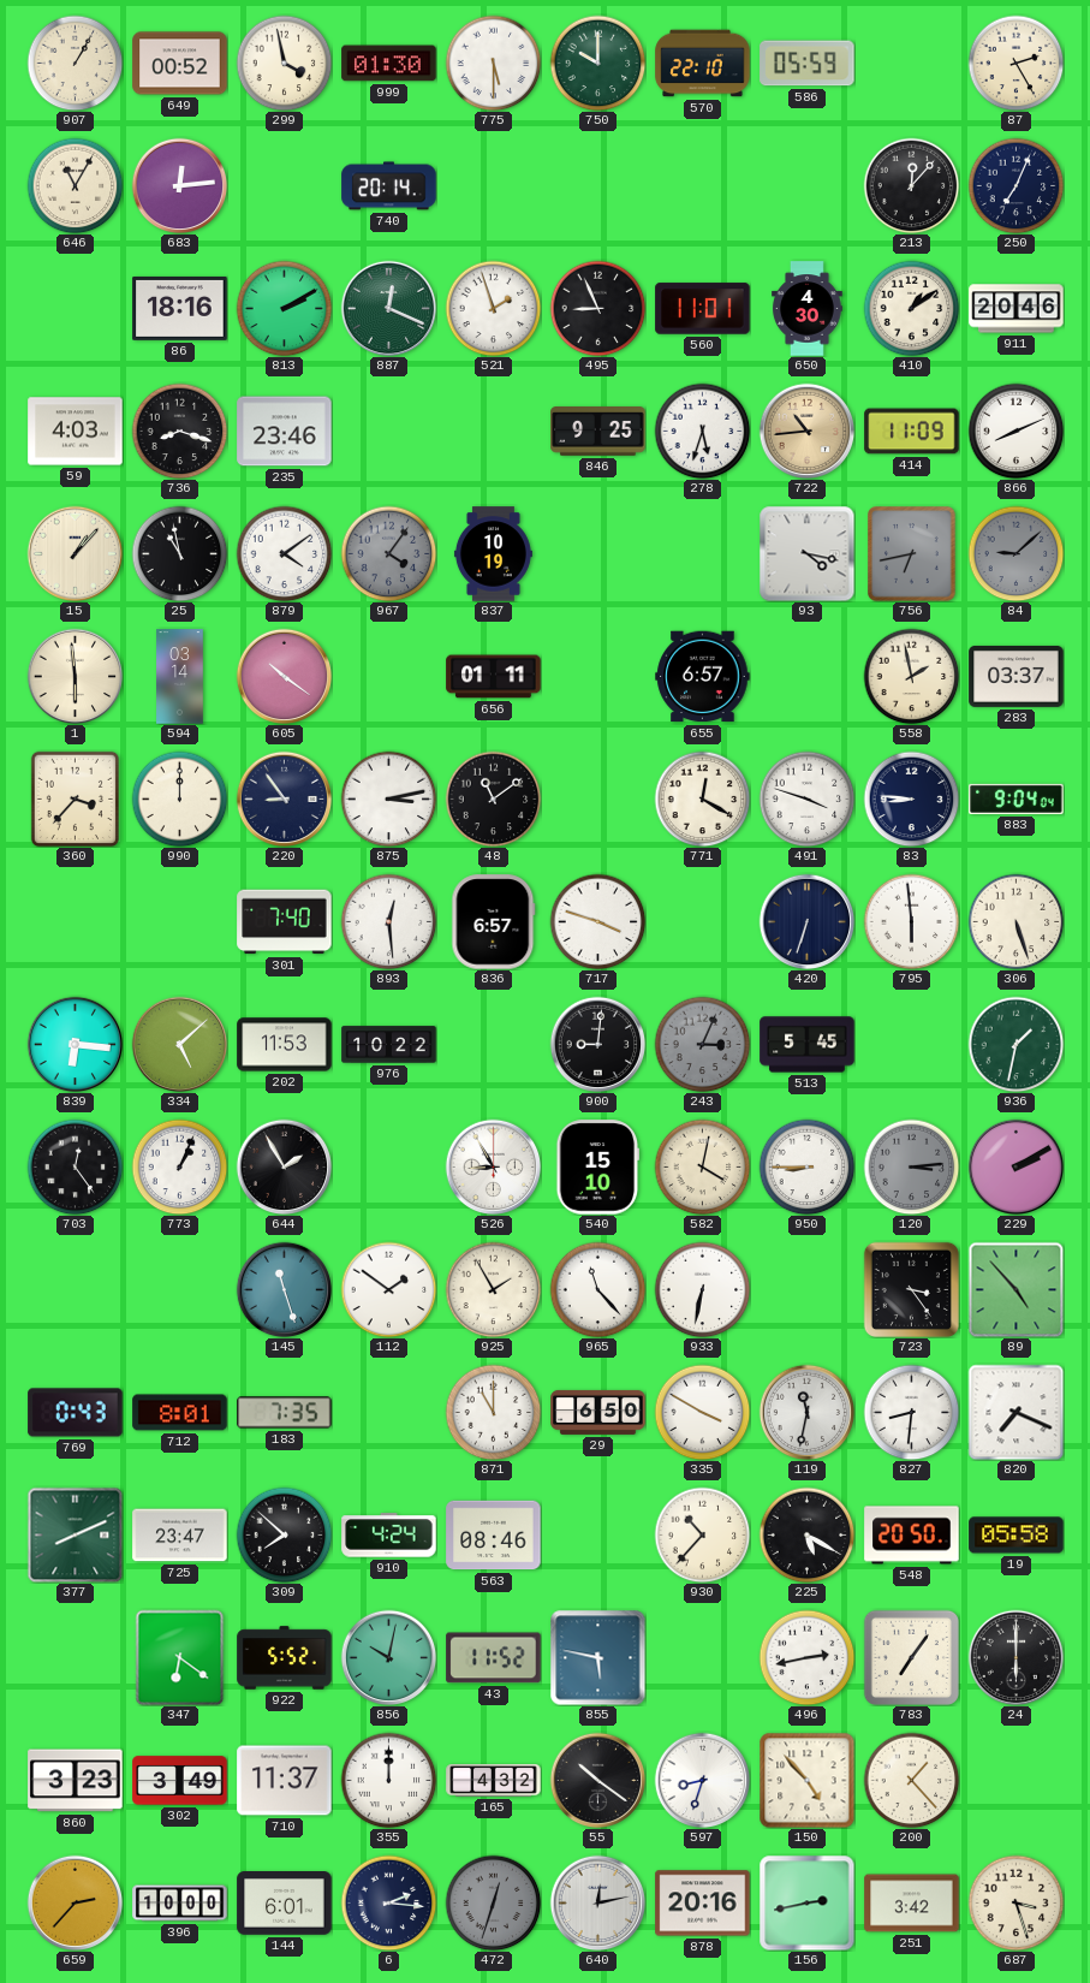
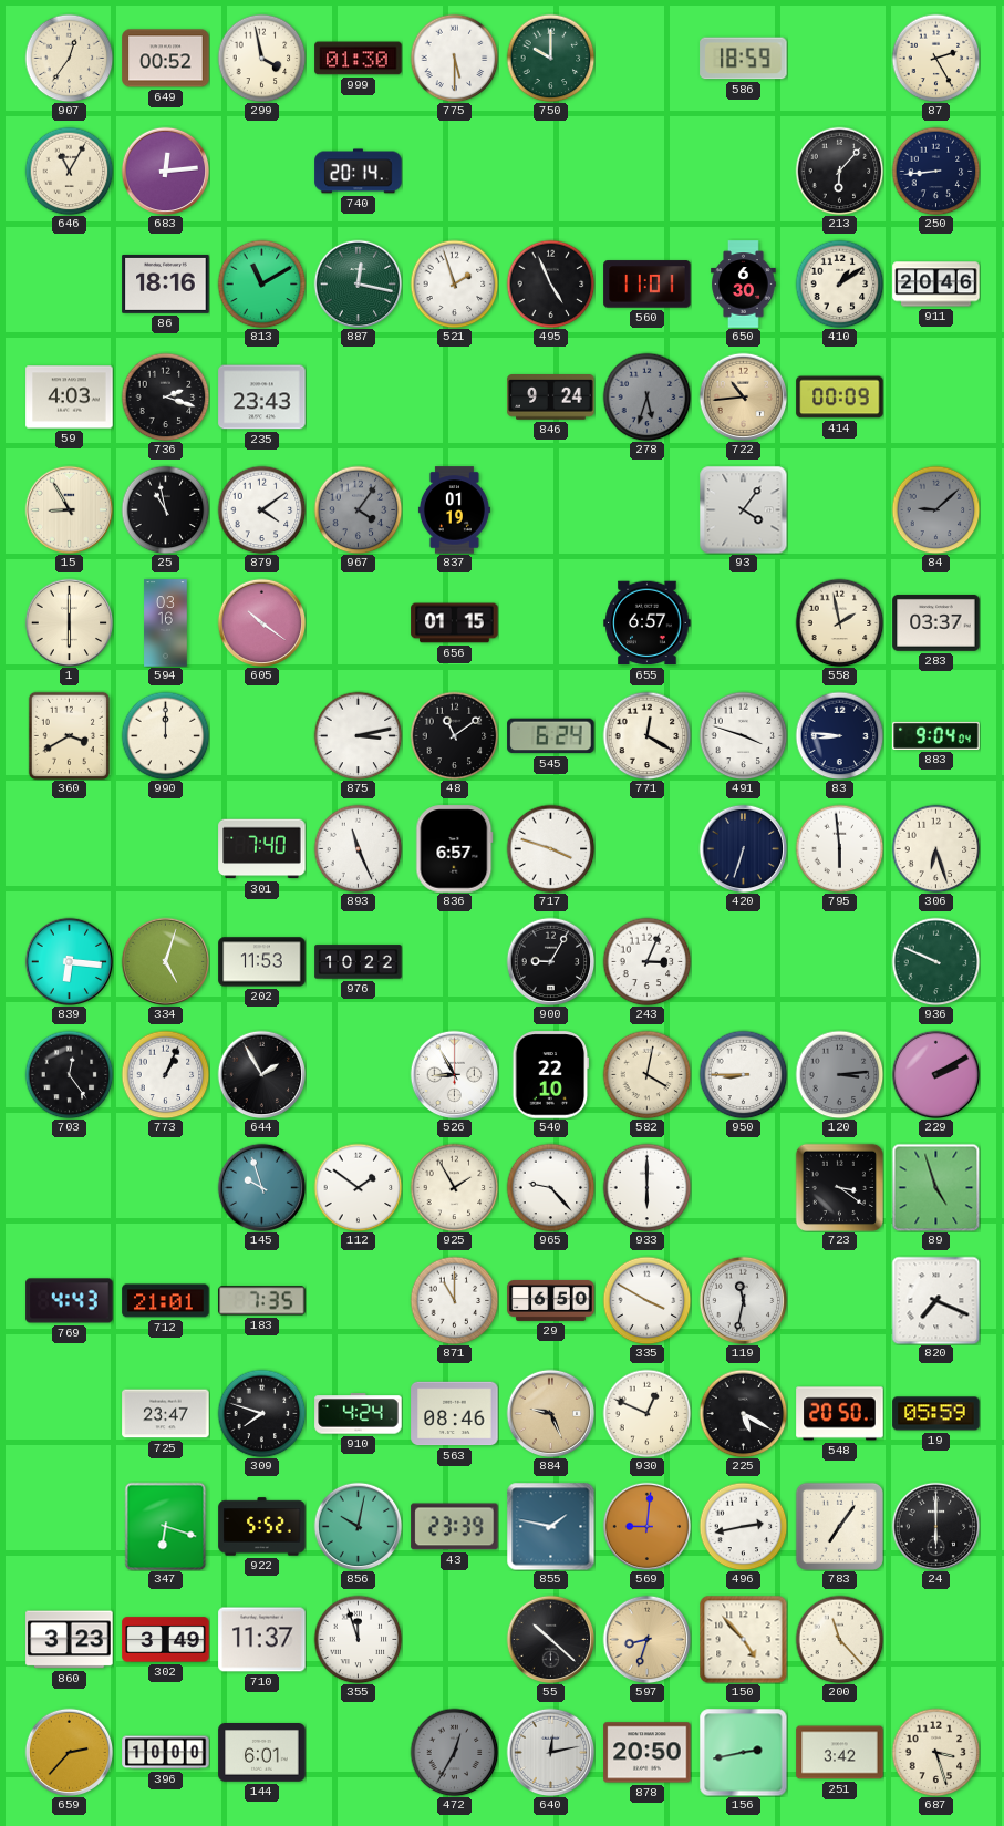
907: 1:05 -> 12:36 (69, 58)
570: 22:10 -> none (703, 64)
586: 05:59 -> 18:59 (744, 59)
213: 12:07 -> 6:07 (839, 171)
250: 7:04 -> 8:44 (935, 171)
813: 2:10 -> 11:10 (261, 283)
887: 12:19 -> 12:17 (358, 283)
495: 8:56 -> 4:56 (550, 283)
650: 4:30 -> 6:30 (744, 285)
736: 8:18 -> 2:18 (165, 396)
235: 23:46 -> 23:43 (262, 398)
846: 9:25 -> 9:24 (551, 398)
278 dial: white -> grey (646, 396)
414: 11:09 -> 00:09 (840, 398)
866: 8:11 -> none (1015, 431)
15: 1:07 -> 8:55 (69, 509)
837: 10:19 -> 01:19 (454, 510)
93: 4:17 -> 4:06 (743, 509)
756: 6:43 -> none (912, 554)
1: 5:59 -> 6:00 (69, 622)
594: 03:14 -> 03:16 (166, 623)
656: 01:11 -> 01:15 (455, 623)
360: 3:37 -> 3:40 (69, 735)
220: 8:54 -> none (284, 798)
545: none -> 6:24 (551, 736)
893: 12:29 -> 11:26 (358, 848)
306: 5:27 -> 6:27 (935, 848)
334: 5:08 -> 5:03 (165, 961)
900: 9:01 -> 9:05 (550, 961)
243 dial: grey -> white (646, 961)
513: 5:45 -> none (808, 1045)
936: 1:32 -> 9:49 (935, 961)
540: 15:10 -> 22:10 (551, 1075)
145: 11:27 -> 9:57 (261, 1187)
965: 11:23 -> 9:23 (550, 1187)
933: 6:32 -> 6:00 (646, 1187)
723: 3:24 -> 3:21 (839, 1187)
89: 4:53 -> 4:57 (935, 1187)
769: 0:43 -> 4:43 (70, 1301)
712: 8:01 -> 21:01 (166, 1301)
827: 8:31 -> none (911, 1412)
377: 8:11 -> none (75, 1534)
309: 7:52 -> 7:48 (261, 1413)
884: none -> 9:26 (550, 1413)
930: 10:37 -> 12:49 (646, 1413)
19: 05:58 -> 05:59 (936, 1414)
347: 6:21 -> 6:18 (166, 1526)
43: 11:52 -> 23:39 (455, 1527)
855: 5:47 -> 1:47 (550, 1526)
569: none -> 9:01 (646, 1526)
355: 12:00 -> 11:57 (358, 1639)
165: 4:32 -> none (494, 1781)
55: 10:21 -> 10:22 (550, 1639)
597 dial: white -> champagne (646, 1639)
200: 1:23 -> 11:23 (839, 1639)
6: 2:16 -> none (388, 1902)
472: 12:33 -> 12:35 (454, 1752)
878: 20:16 -> 20:50 (648, 1753)
